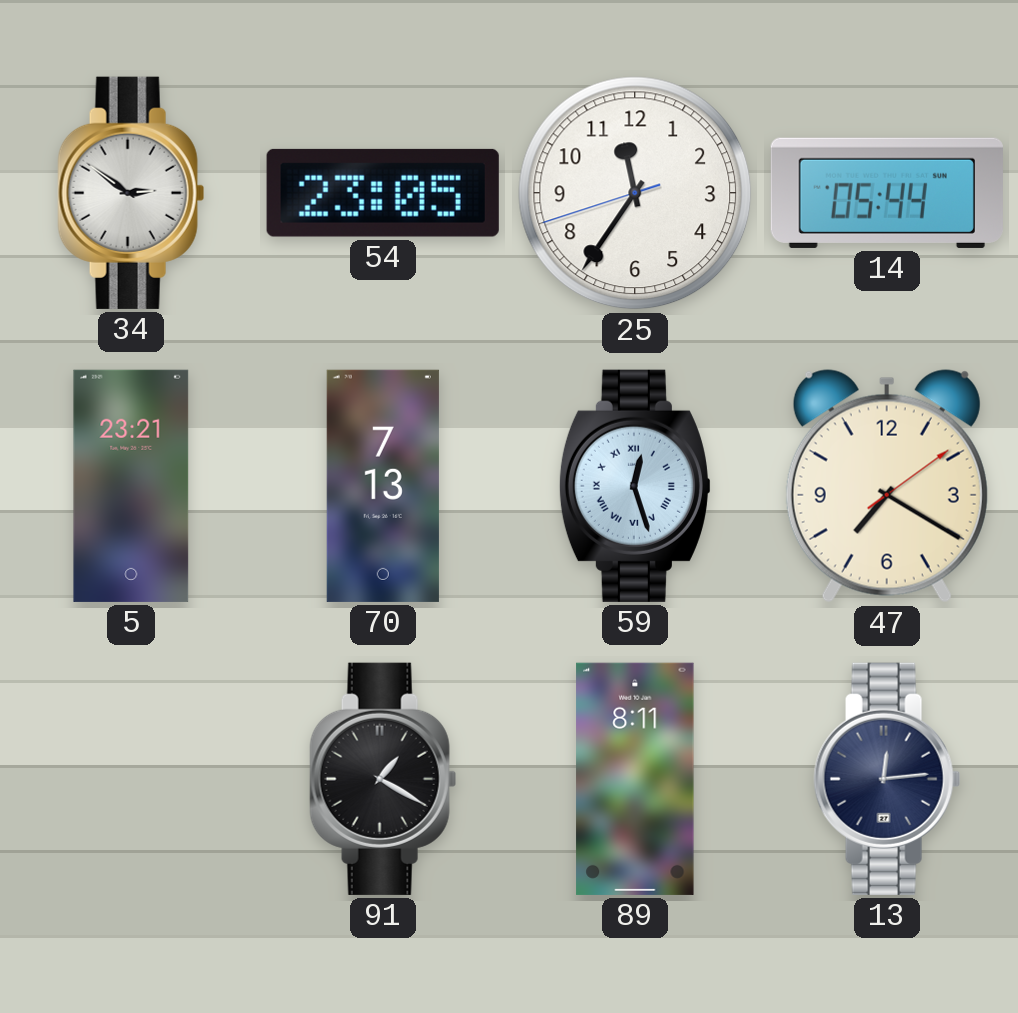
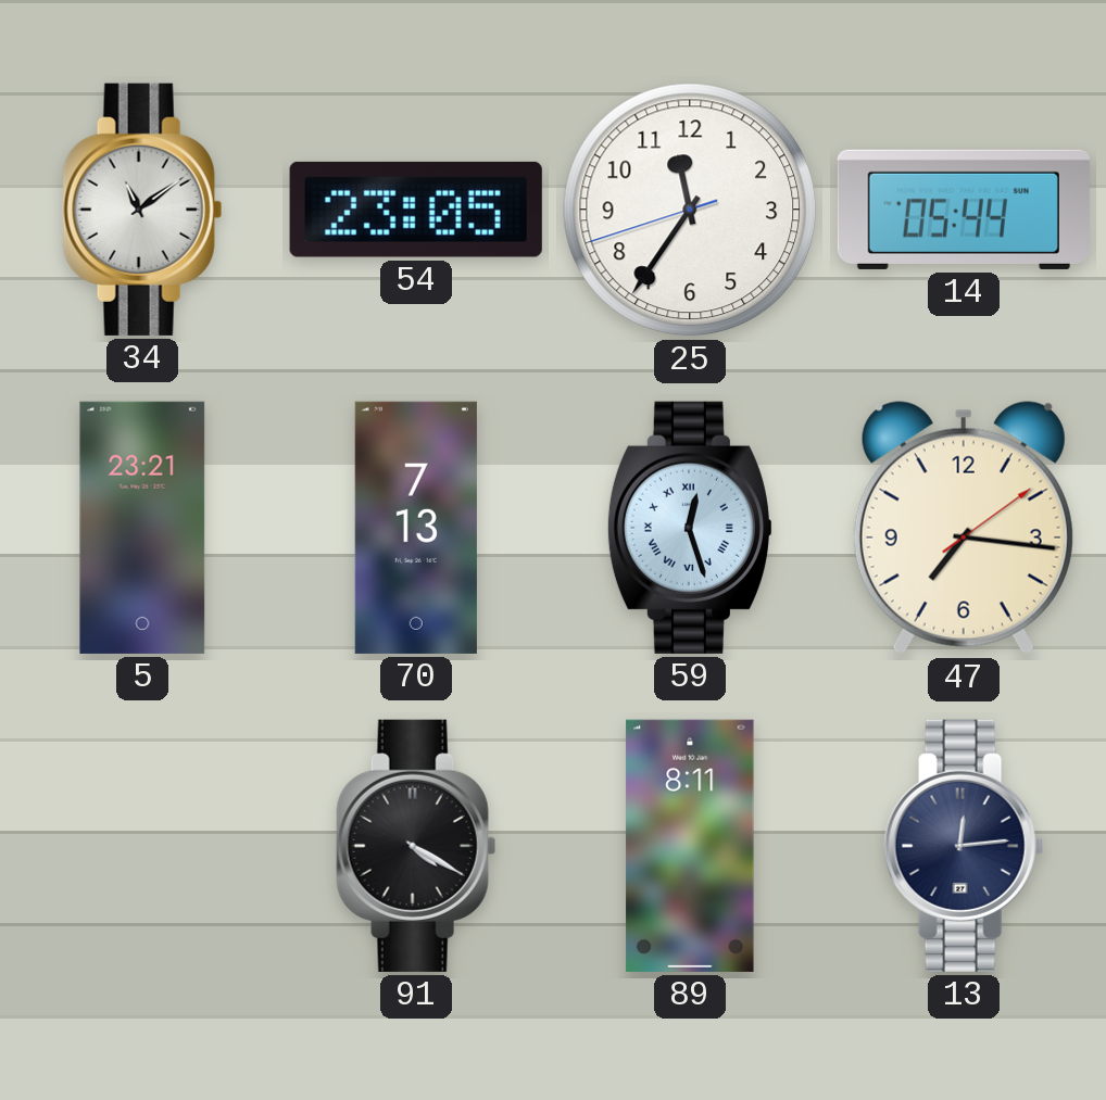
34: 2:51 -> 11:09 (142, 210)
47: 7:20 -> 7:16 (964, 528)
91: 1:20 -> 4:20 (416, 846)
